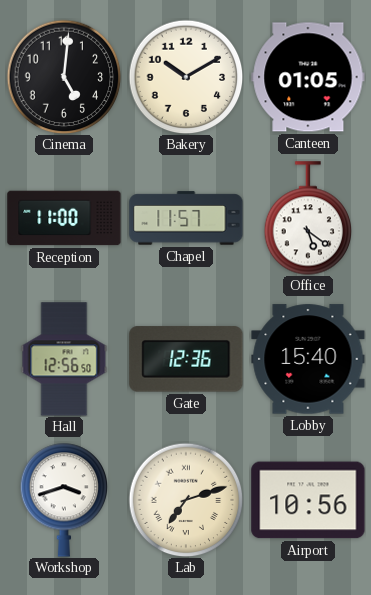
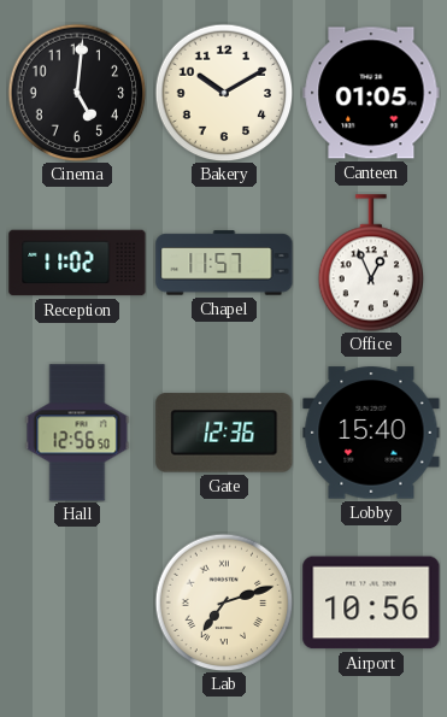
Reception: 11:00 -> 11:02 (77, 263)
Office: 5:21 -> 12:56 (371, 263)
Workshop: 3:42 -> none (64, 500)
